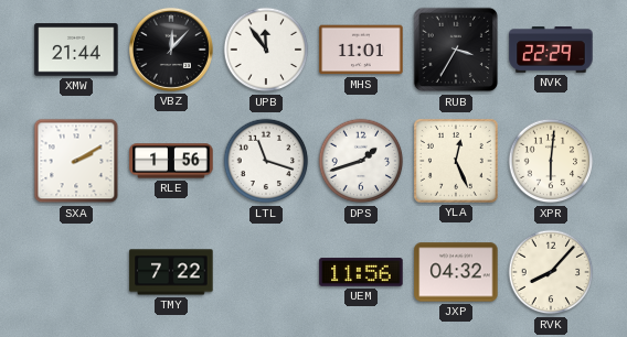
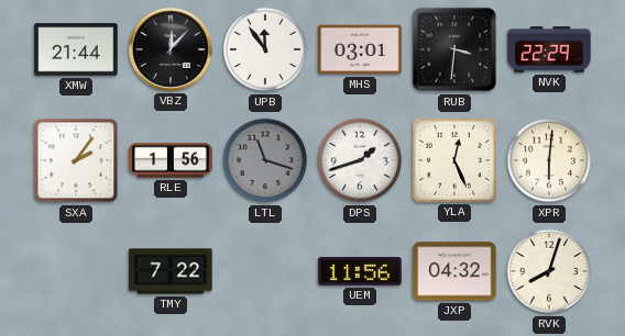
MHS: 11:01 -> 03:01 (360, 49)
RUB: 3:35 -> 3:31 (454, 49)
SXA: 2:10 -> 2:06 (76, 160)
LTL dial: white -> grey (265, 160)
RVK: 8:07 -> 8:03 (549, 271)
